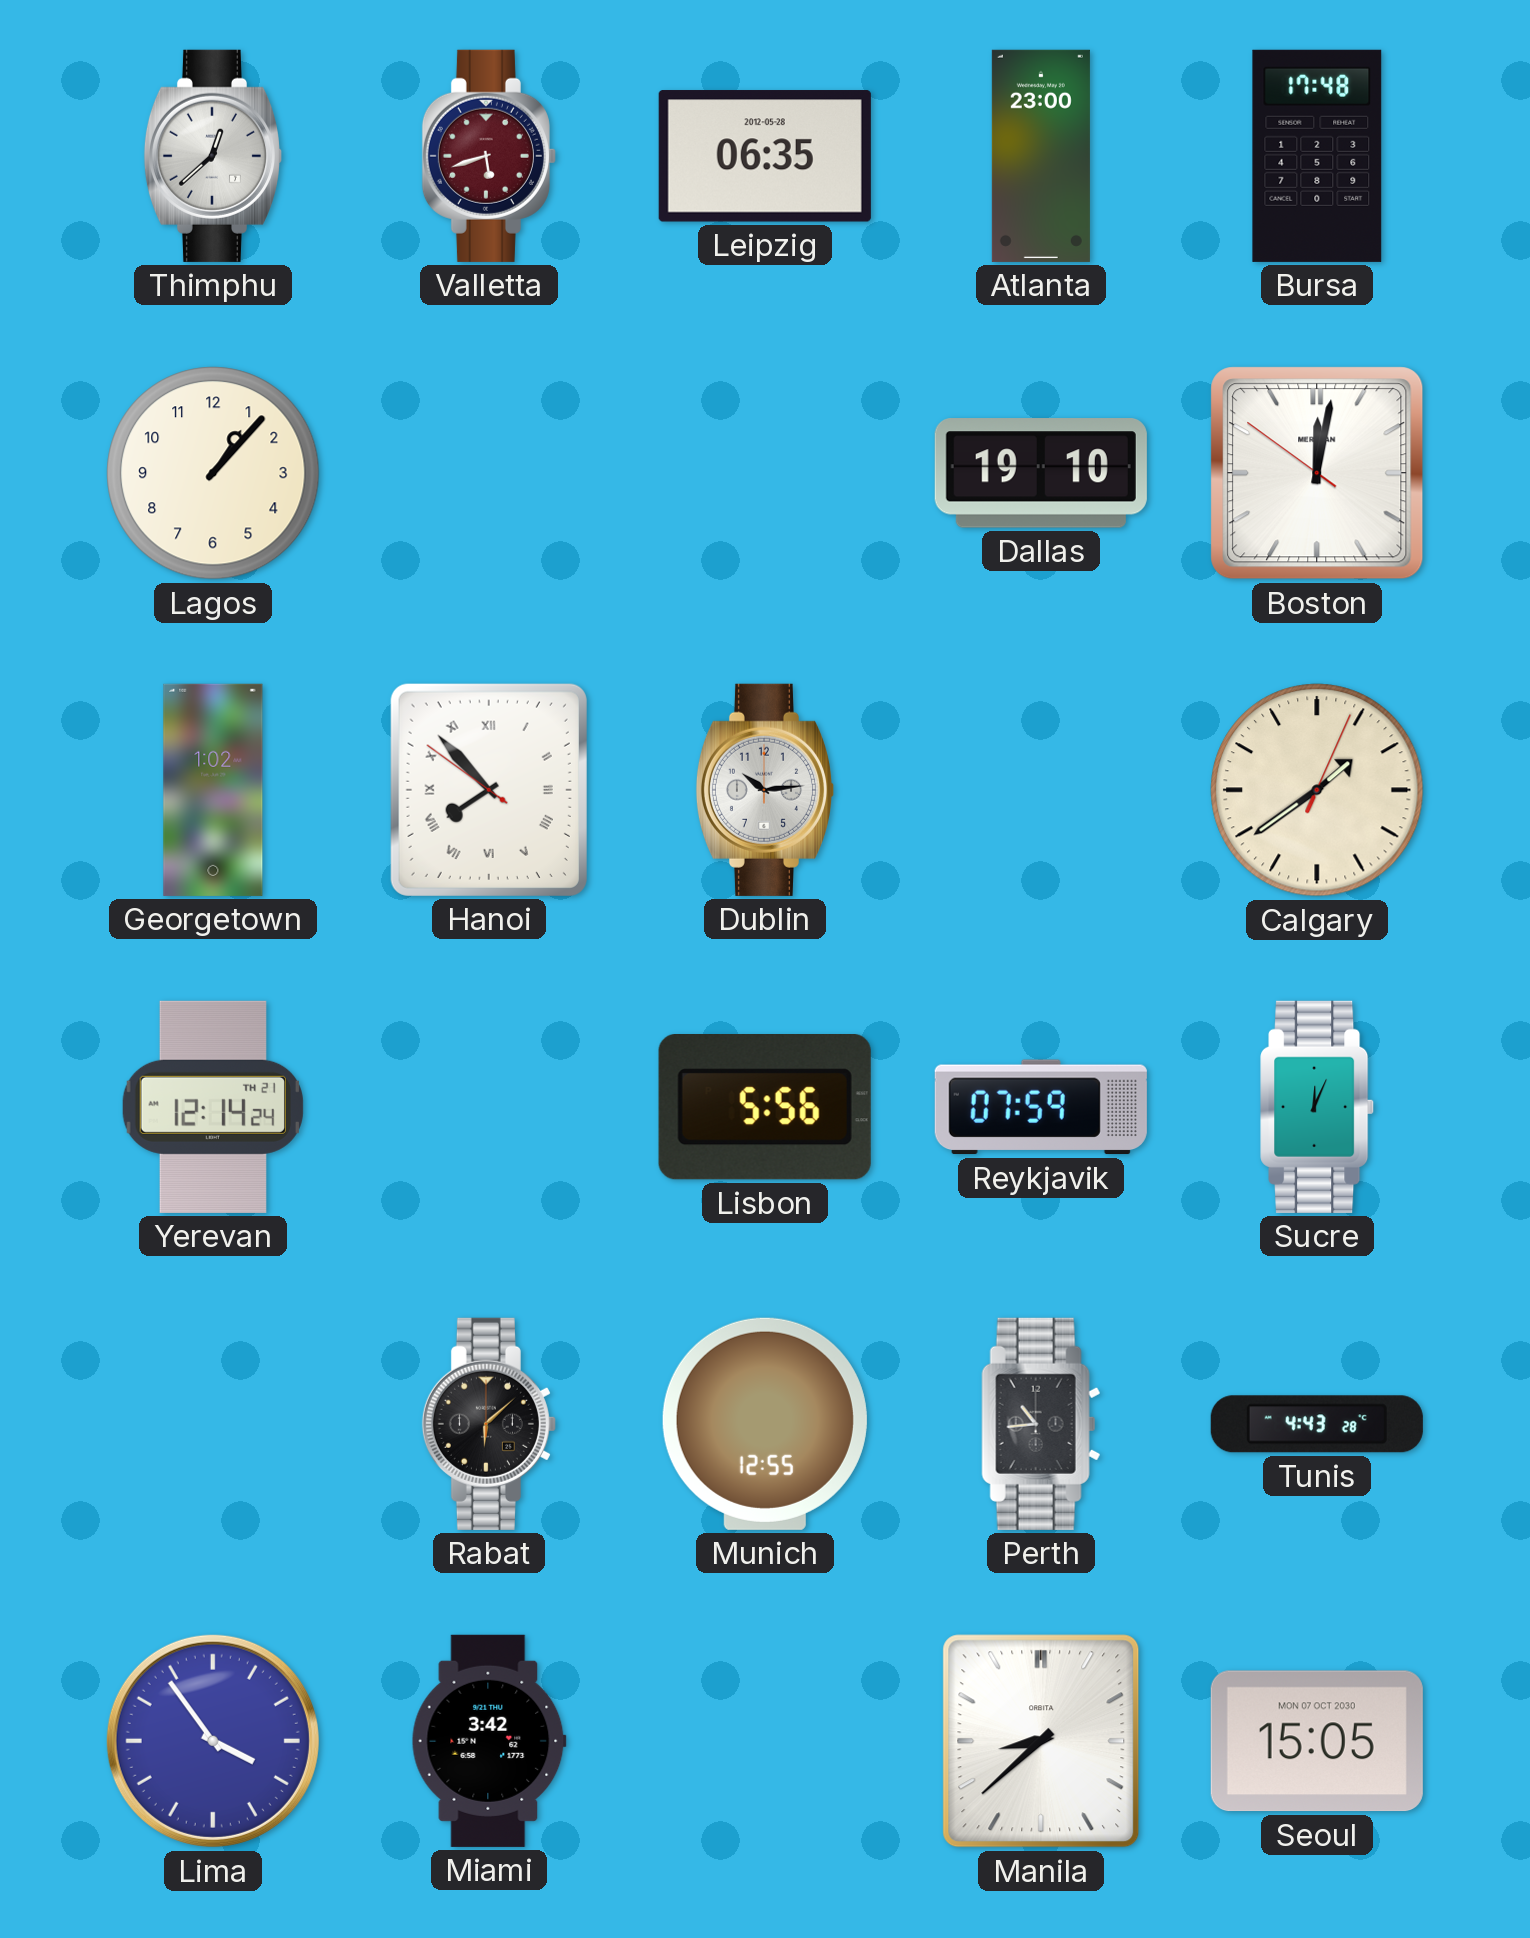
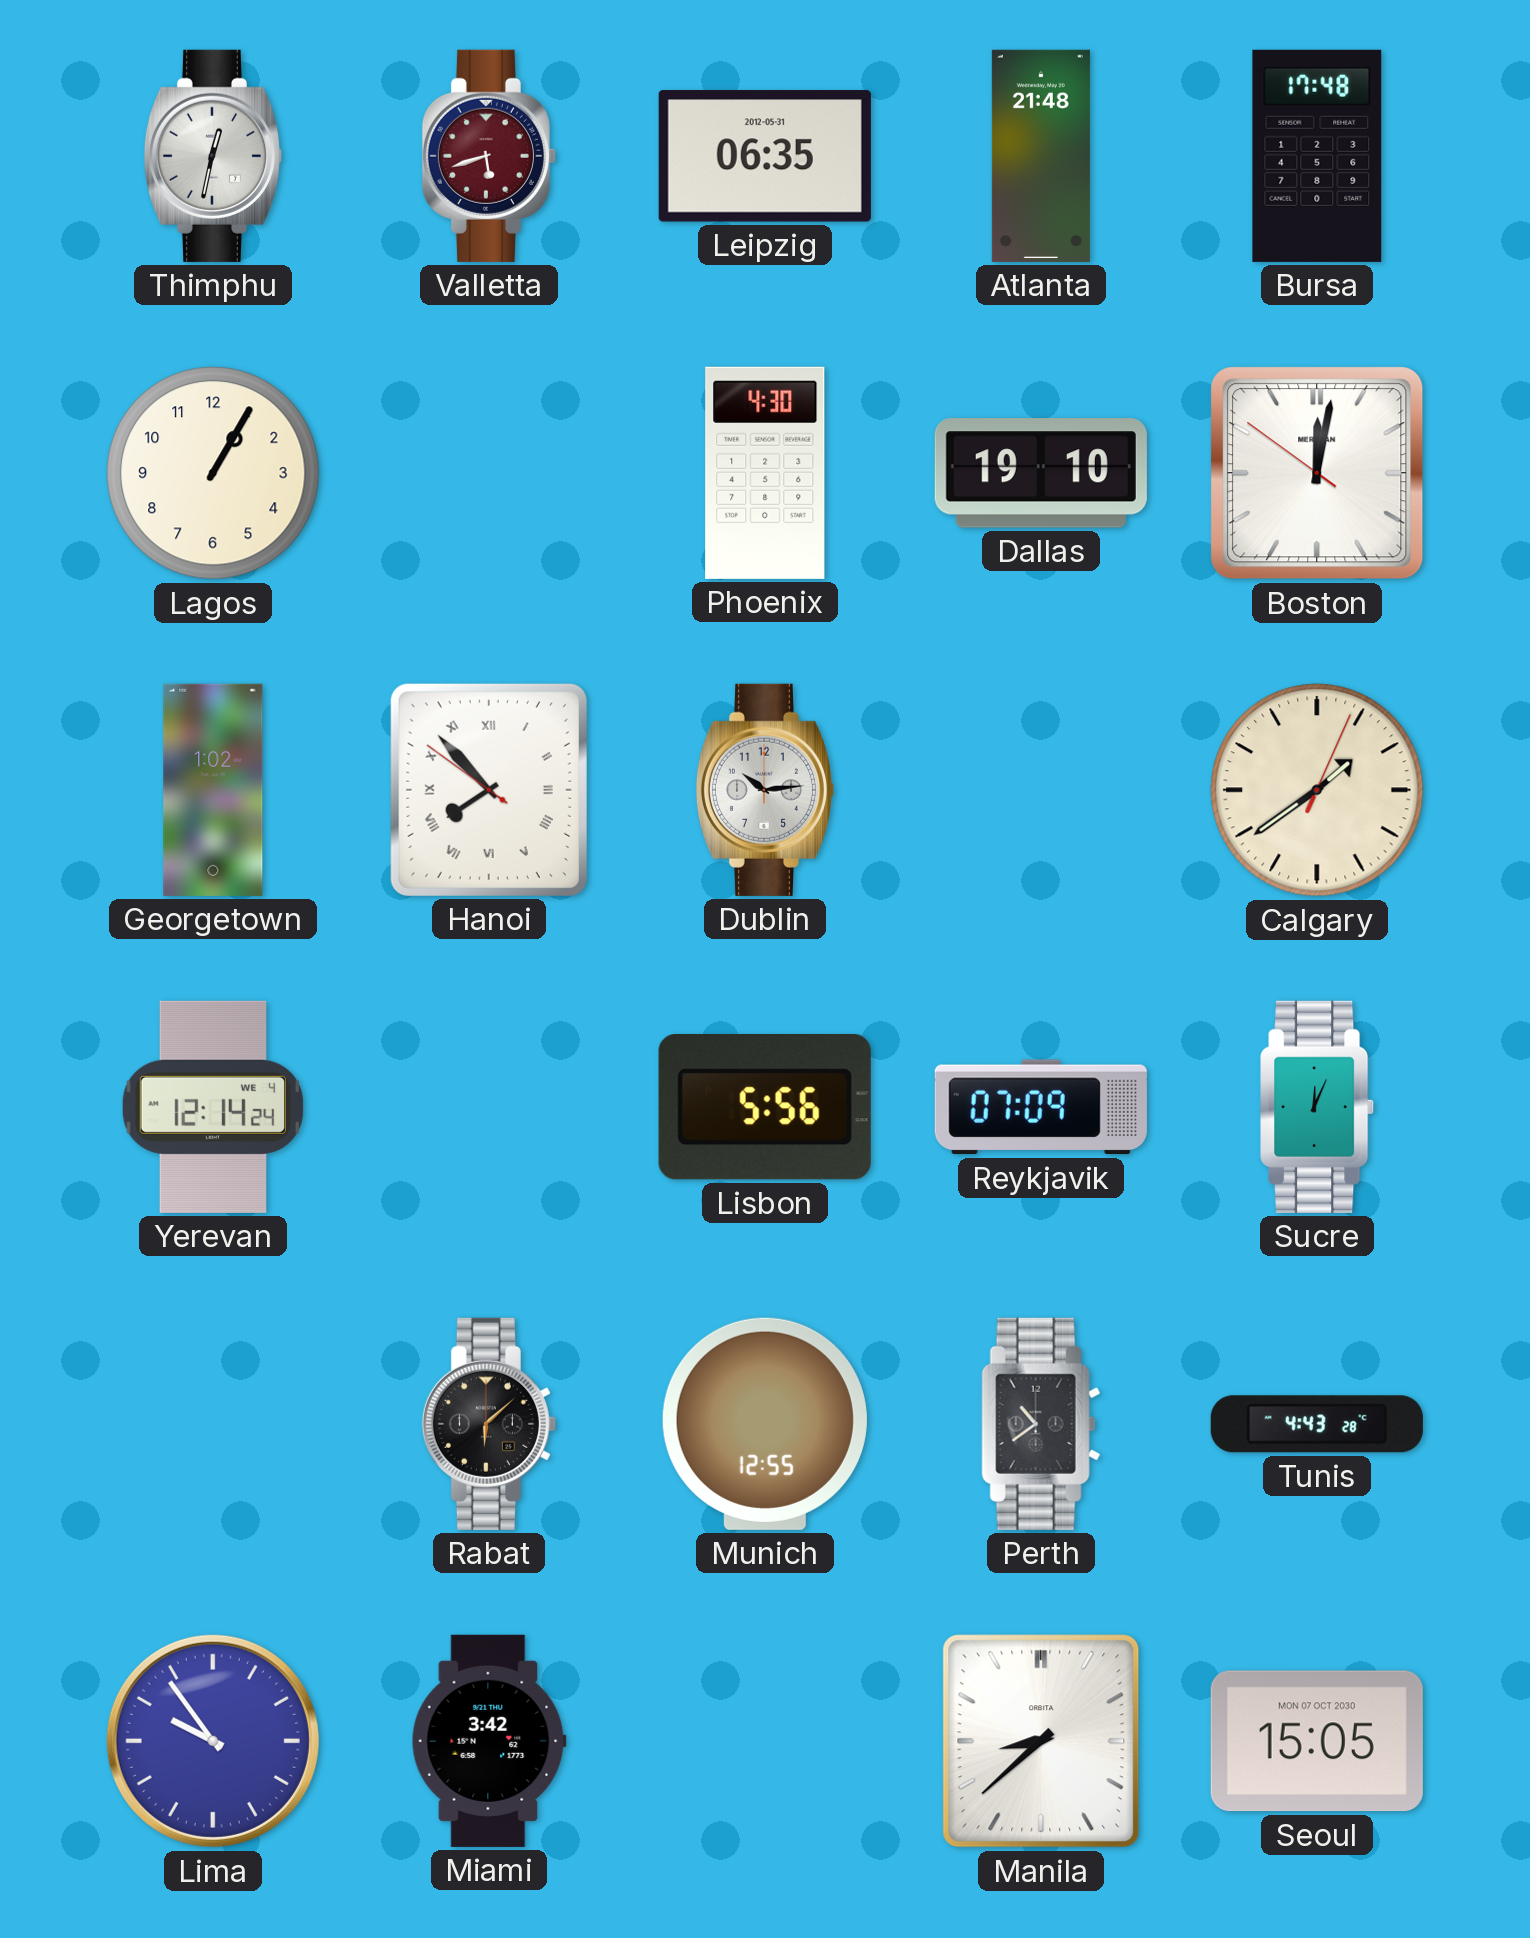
Thimphu: 12:38 -> 12:32 (212, 156)
Leipzig date: 2012-05-28 -> 2012-05-31 (765, 156)
Atlanta: 23:00 -> 21:48 (1041, 156)
Lagos: 1:07 -> 1:05 (213, 473)
Phoenix: none -> 4:30 (765, 473)
Yerevan date: TH 21 -> WE 4 (213, 1107)
Reykjavik: 07:59 -> 07:09 (1041, 1107)
Perth: 10:44 -> 10:39 (1041, 1424)
Lima: 3:54 -> 9:54 (213, 1741)
